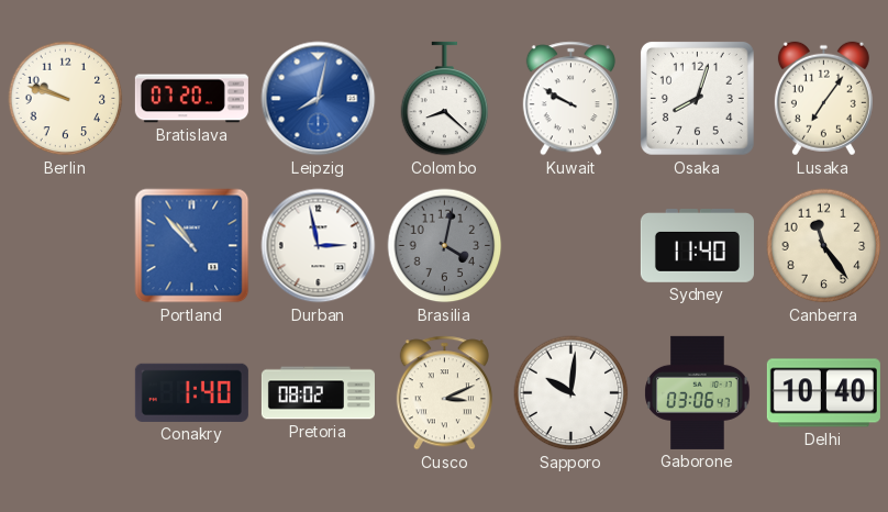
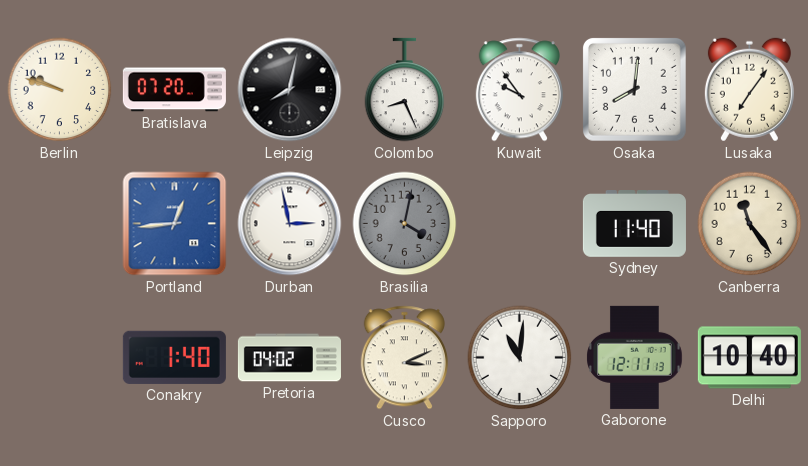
Leipzig dial: blue -> black (290, 90)
Colombo: 8:22 -> 8:26 (405, 90)
Kuwait: 9:50 -> 9:54 (519, 90)
Osaka: 8:03 -> 8:01 (635, 90)
Portland: 10:53 -> 12:44 (175, 224)
Pretoria: 08:02 -> 04:02 (289, 358)
Sapporo: 10:01 -> 11:01 (520, 358)
Gaborone: 03:06 -> 12:11 (635, 357)
